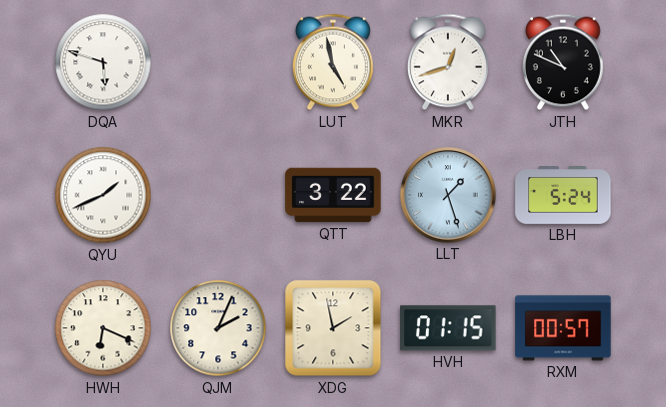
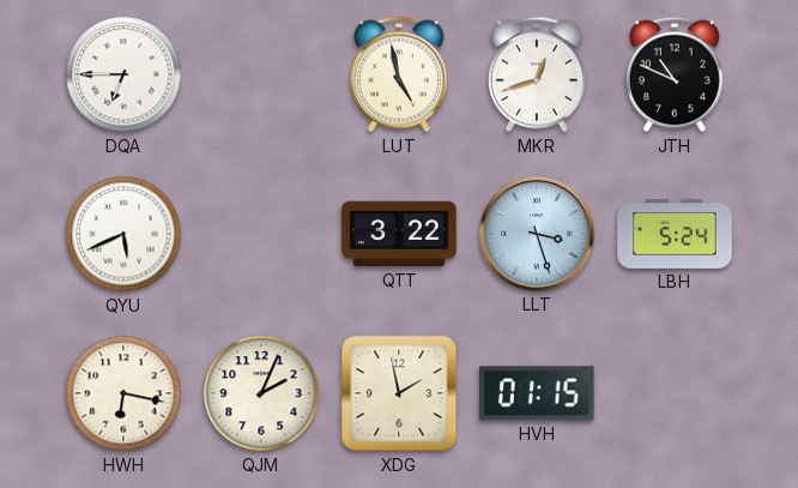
DQA: 5:48 -> 6:45 (123, 74)
QYU: 1:41 -> 5:41 (123, 234)
LLT: 1:27 -> 3:27 (537, 234)
HWH: 6:19 -> 6:17 (123, 393)
RXM: 00:57 -> none (563, 328)
